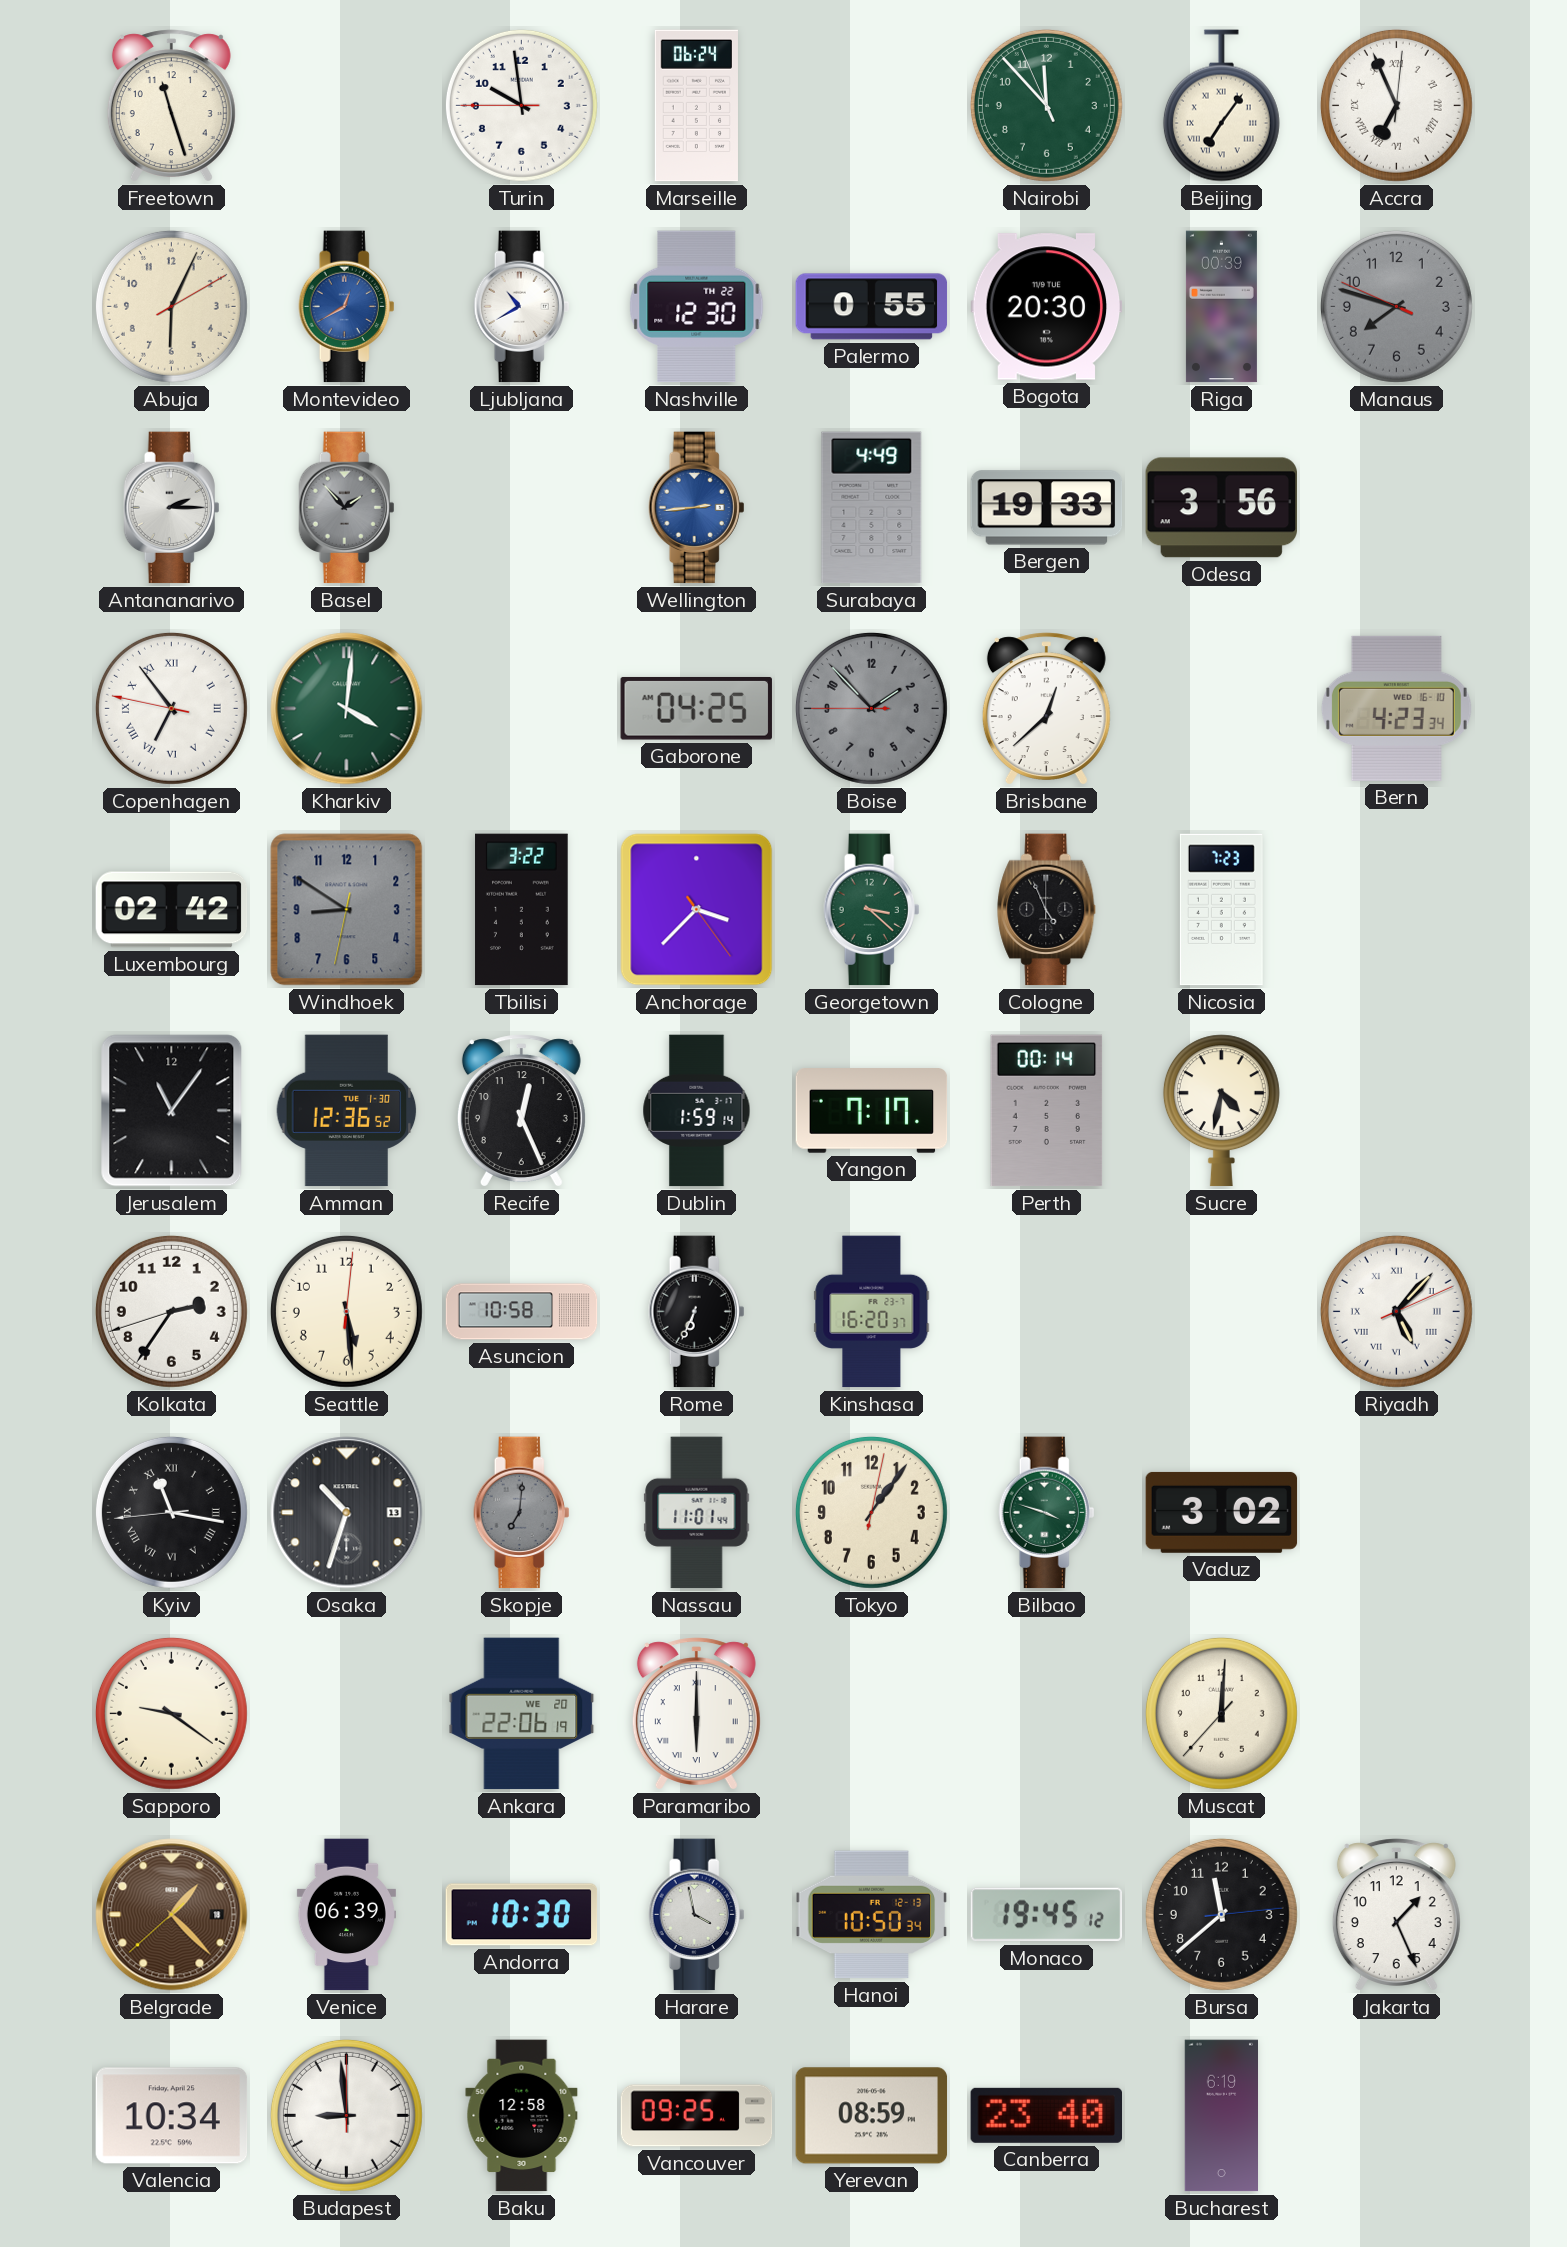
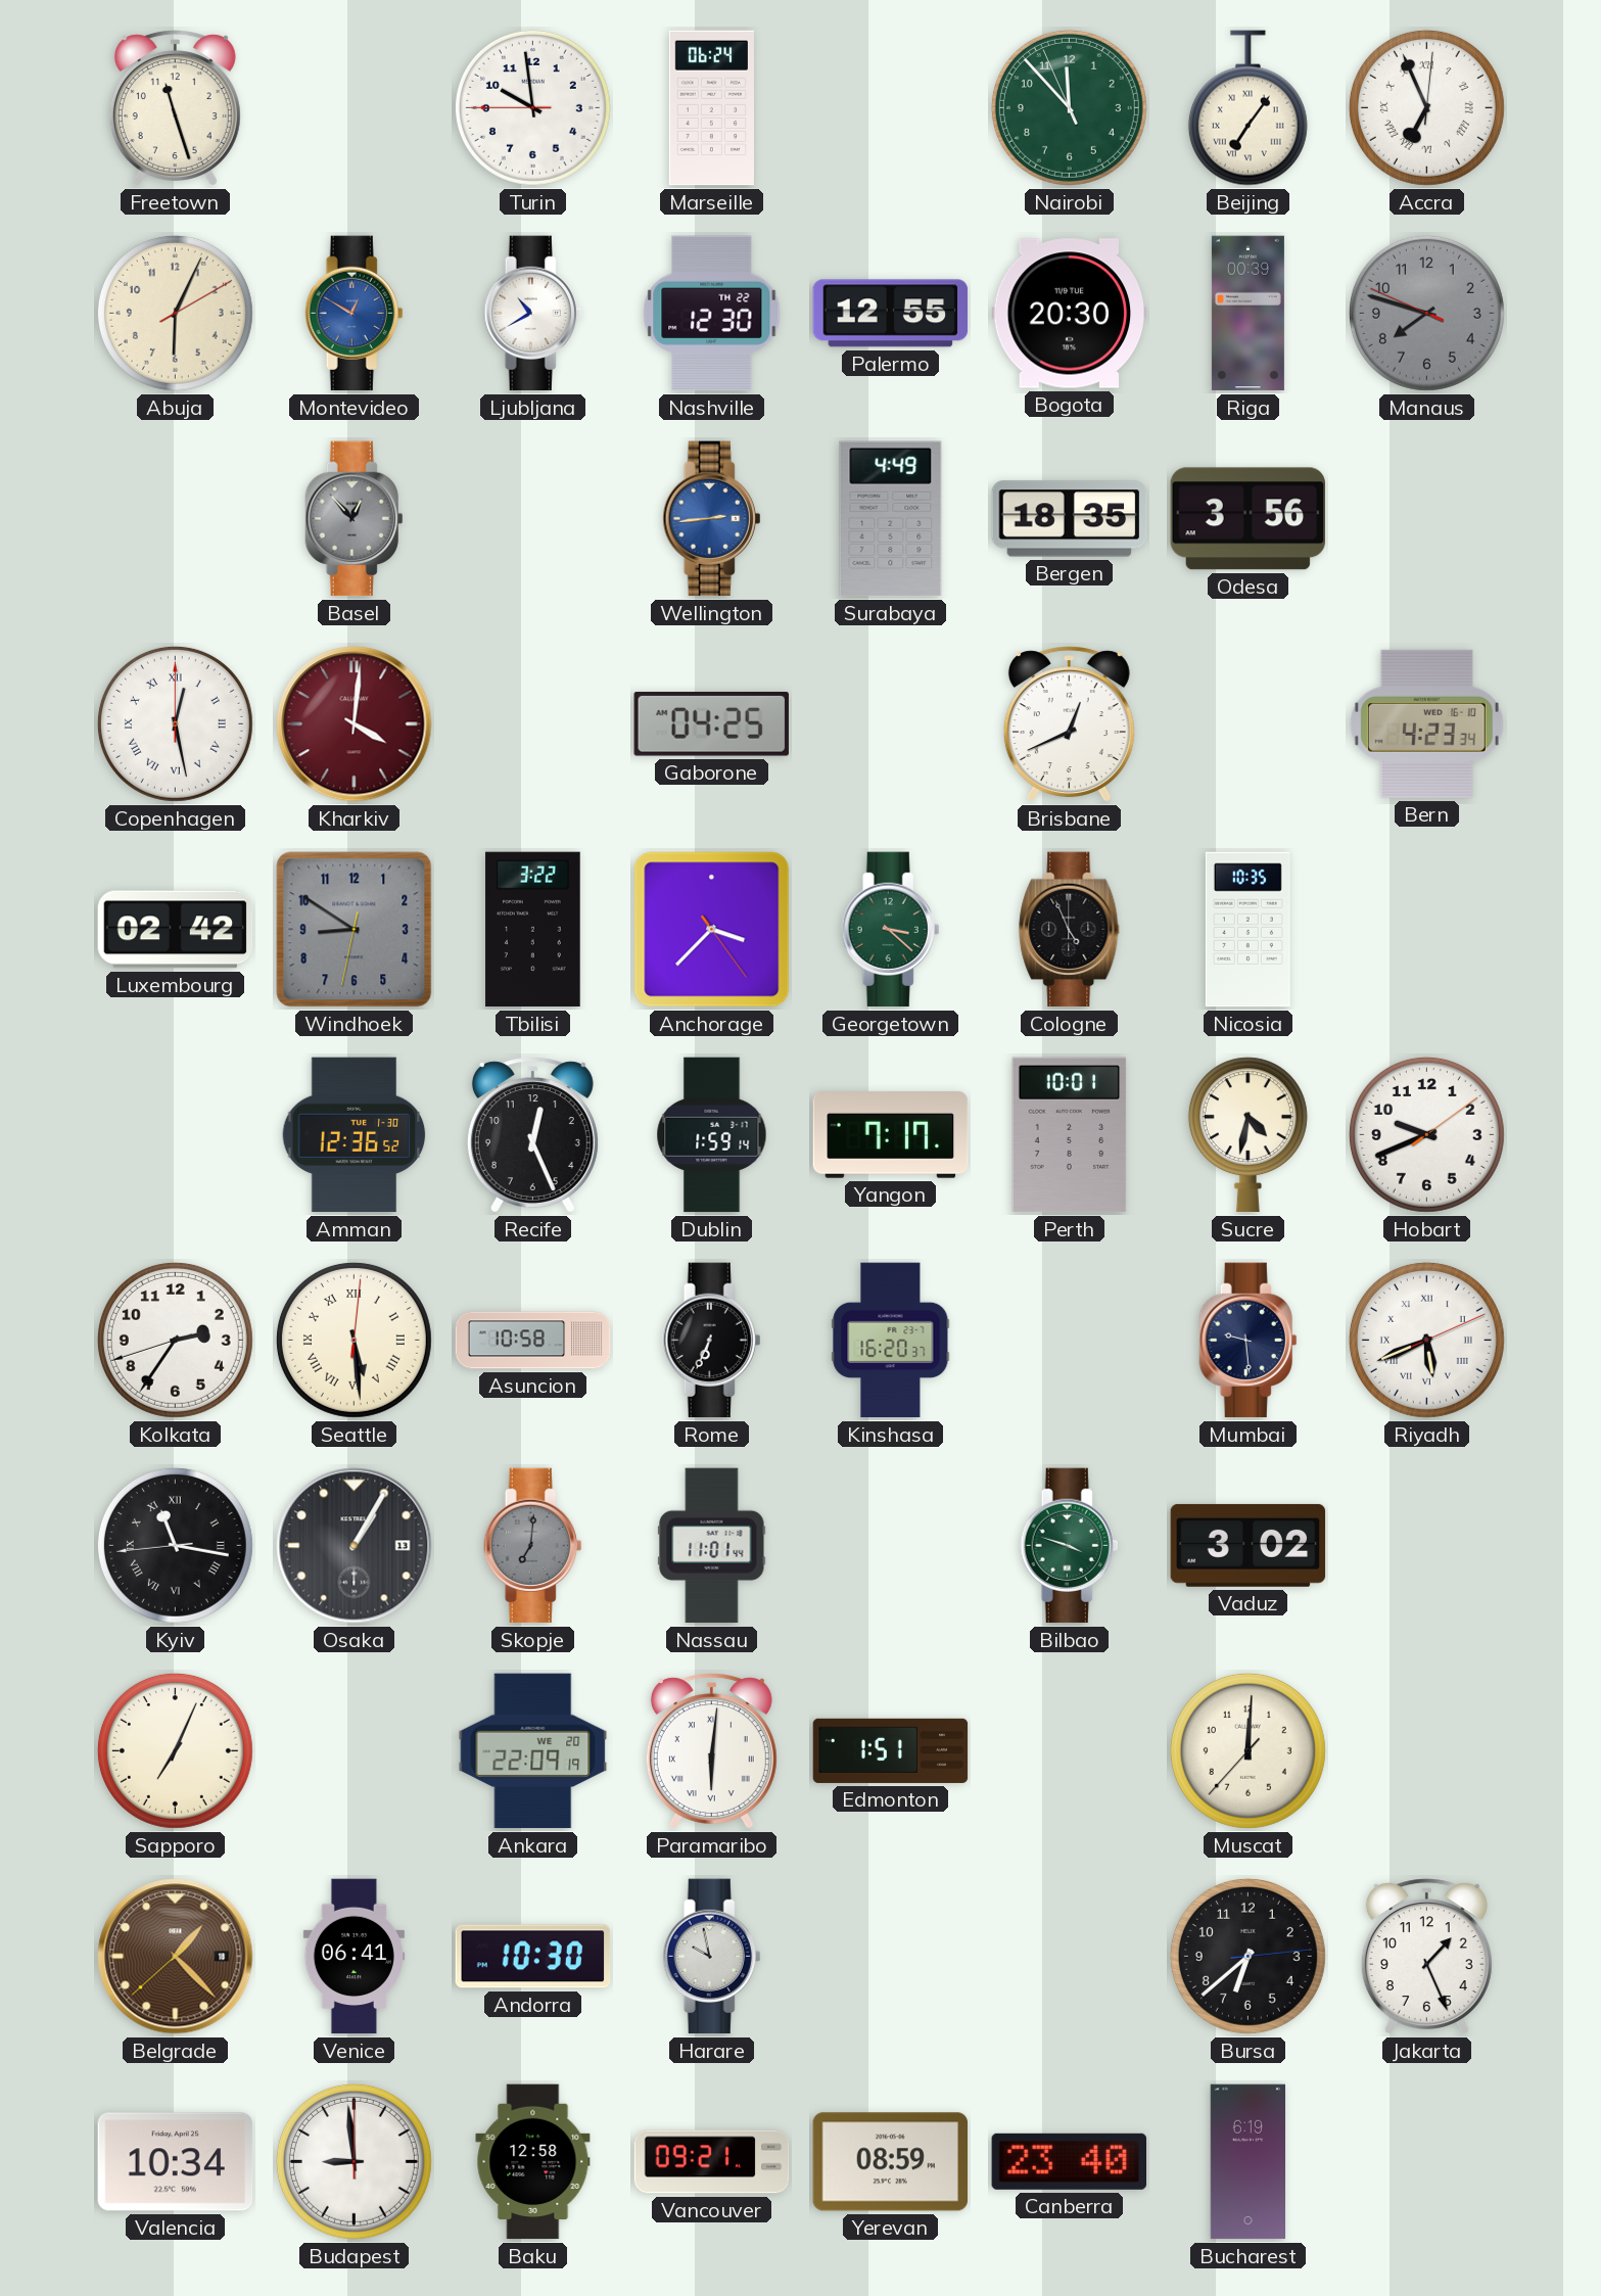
Montevideo: 12:40 -> 12:50 (355, 314)
Palermo: 0:55 -> 12:55 (891, 314)
Antananarivo: 2:15 -> none (172, 508)
Basel: 1:53 -> 12:53 (355, 519)
Bergen: 19:33 -> 18:35 (1070, 519)
Copenhagen: 6:53 -> 12:28 (175, 723)
Kharkiv dial: green -> burgundy (355, 724)
Boise: 1:52 -> none (871, 708)
Brisbane: 12:38 -> 12:41 (1069, 724)
Nicosia: 7:23 -> 10:35 (1247, 930)
Jerusalem: 11:06 -> none (172, 1111)
Perth: 00:14 -> 10:01 (1070, 1135)
Hobart: none -> 9:41 (1426, 1134)
Seattle numerals: Arabic -> Roman (354, 1340)
Mumbai: none -> 9:29 (1249, 1341)
Riyadh: 5:07 -> 5:41 (1426, 1340)
Osaka: 10:33 -> 1:05 (355, 1546)
Tokyo: 1:06 -> none (871, 1512)
Sapporo: 9:21 -> 7:04 (175, 1750)
Ankara: 22:06 -> 22:09 (533, 1751)
Paramaribo: 6:00 -> 6:01 (711, 1751)
Edmonton: none -> 1:51 (891, 1750)
Venice: 06:39 -> 06:41 (354, 1957)
Harare: 3:58 -> 9:58 (712, 1957)
Hanoi: 10:50 -> none (872, 1915)
Monaco: 19:45 -> none (1047, 1915)
Bursa: 11:38 -> 6:38 (1247, 1956)
Vancouver: 09:25 -> 09:21 (712, 2162)
